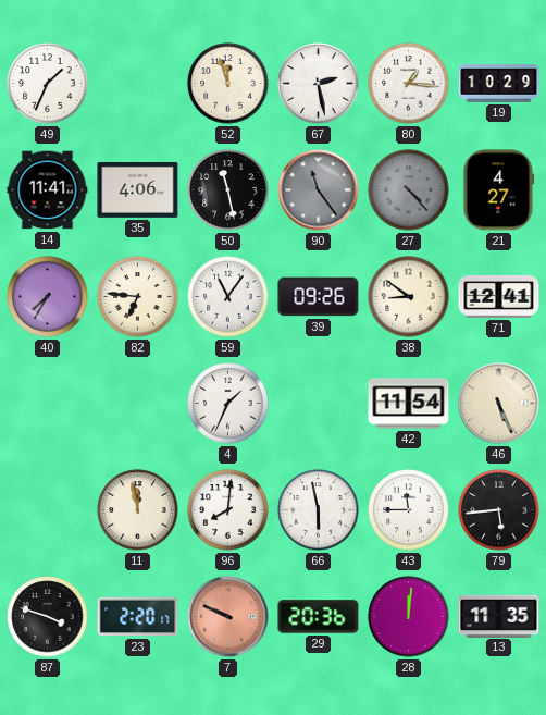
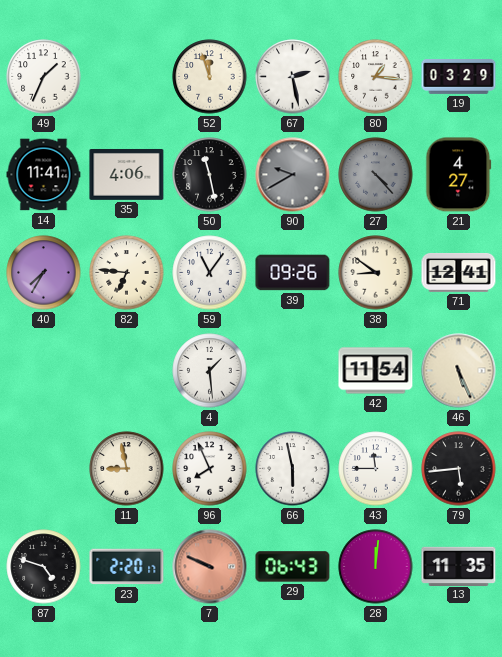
19: 10:29 -> 03:29 (459, 77)
90: 11:24 -> 9:40 (293, 175)
4: 1:34 -> 1:29 (210, 371)
11: 11:58 -> 8:58 (127, 469)
96: 8:01 -> 7:56 (210, 469)
87: 3:48 -> 4:48 (44, 567)
29: 20:36 -> 06:43 (293, 567)
